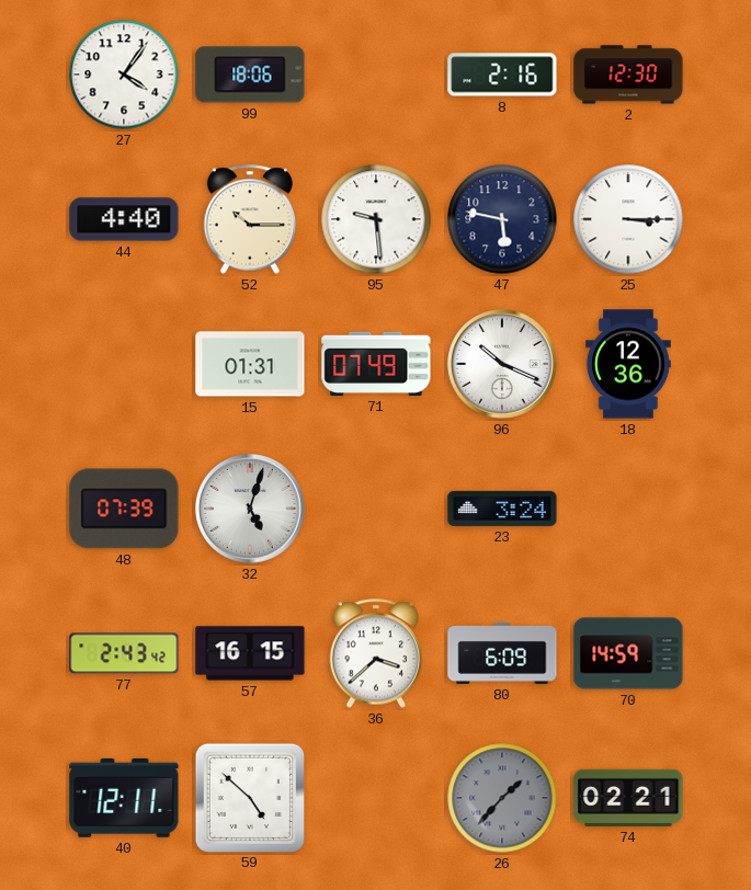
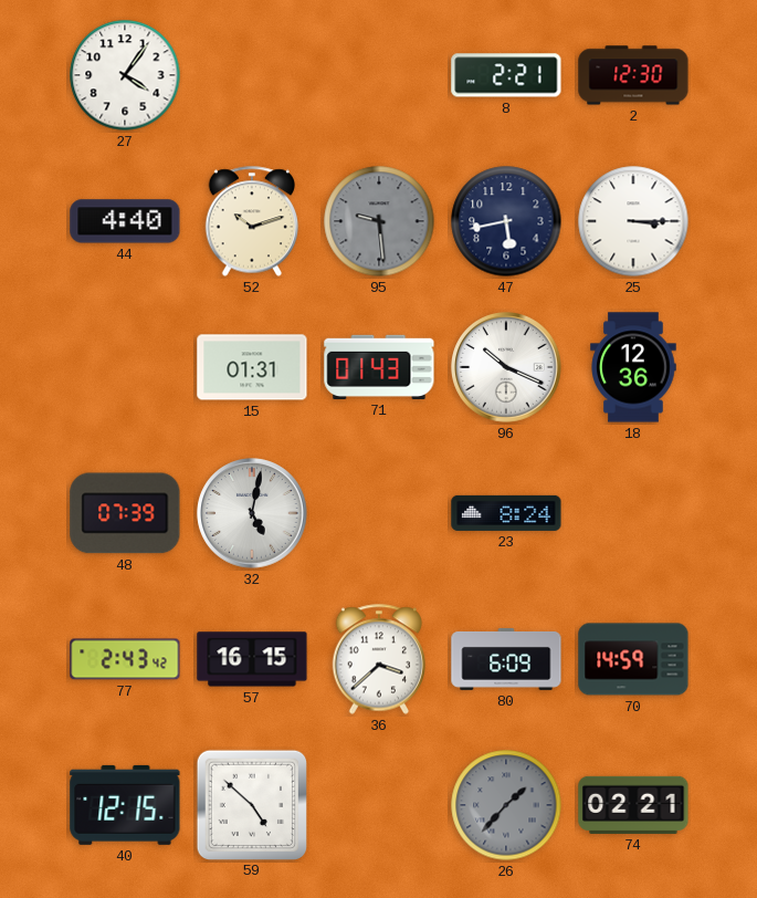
99: 18:06 -> none (250, 75)
8: 2:16 -> 2:21 (506, 75)
52: 10:15 -> 10:12 (252, 221)
95 dial: white -> grey (379, 221)
47: 5:47 -> 5:43 (506, 221)
71: 07:49 -> 01:43 (379, 367)
32: 5:03 -> 5:02 (252, 513)
23: 3:24 -> 8:24 (506, 513)
40: 12:11 -> 12:15 (125, 805)
